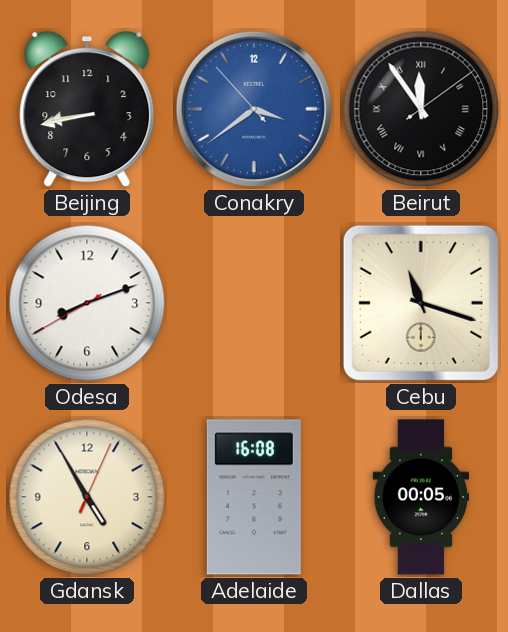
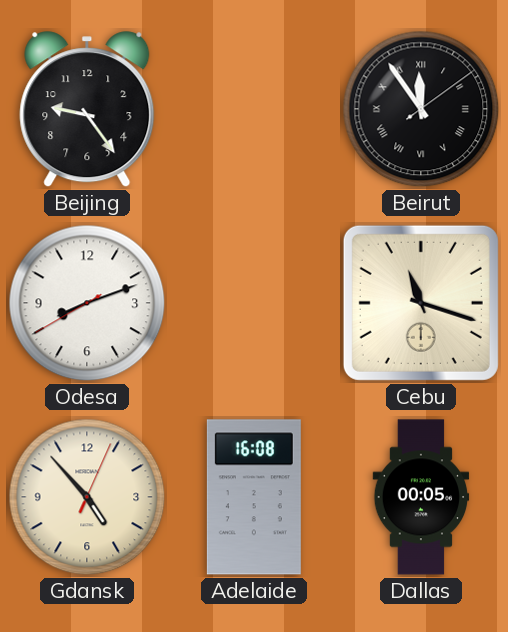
Beijing: 8:43 -> 9:24 (87, 110)
Conakry: 3:38 -> none (254, 109)
Gdansk: 4:55 -> 4:53 (87, 497)
